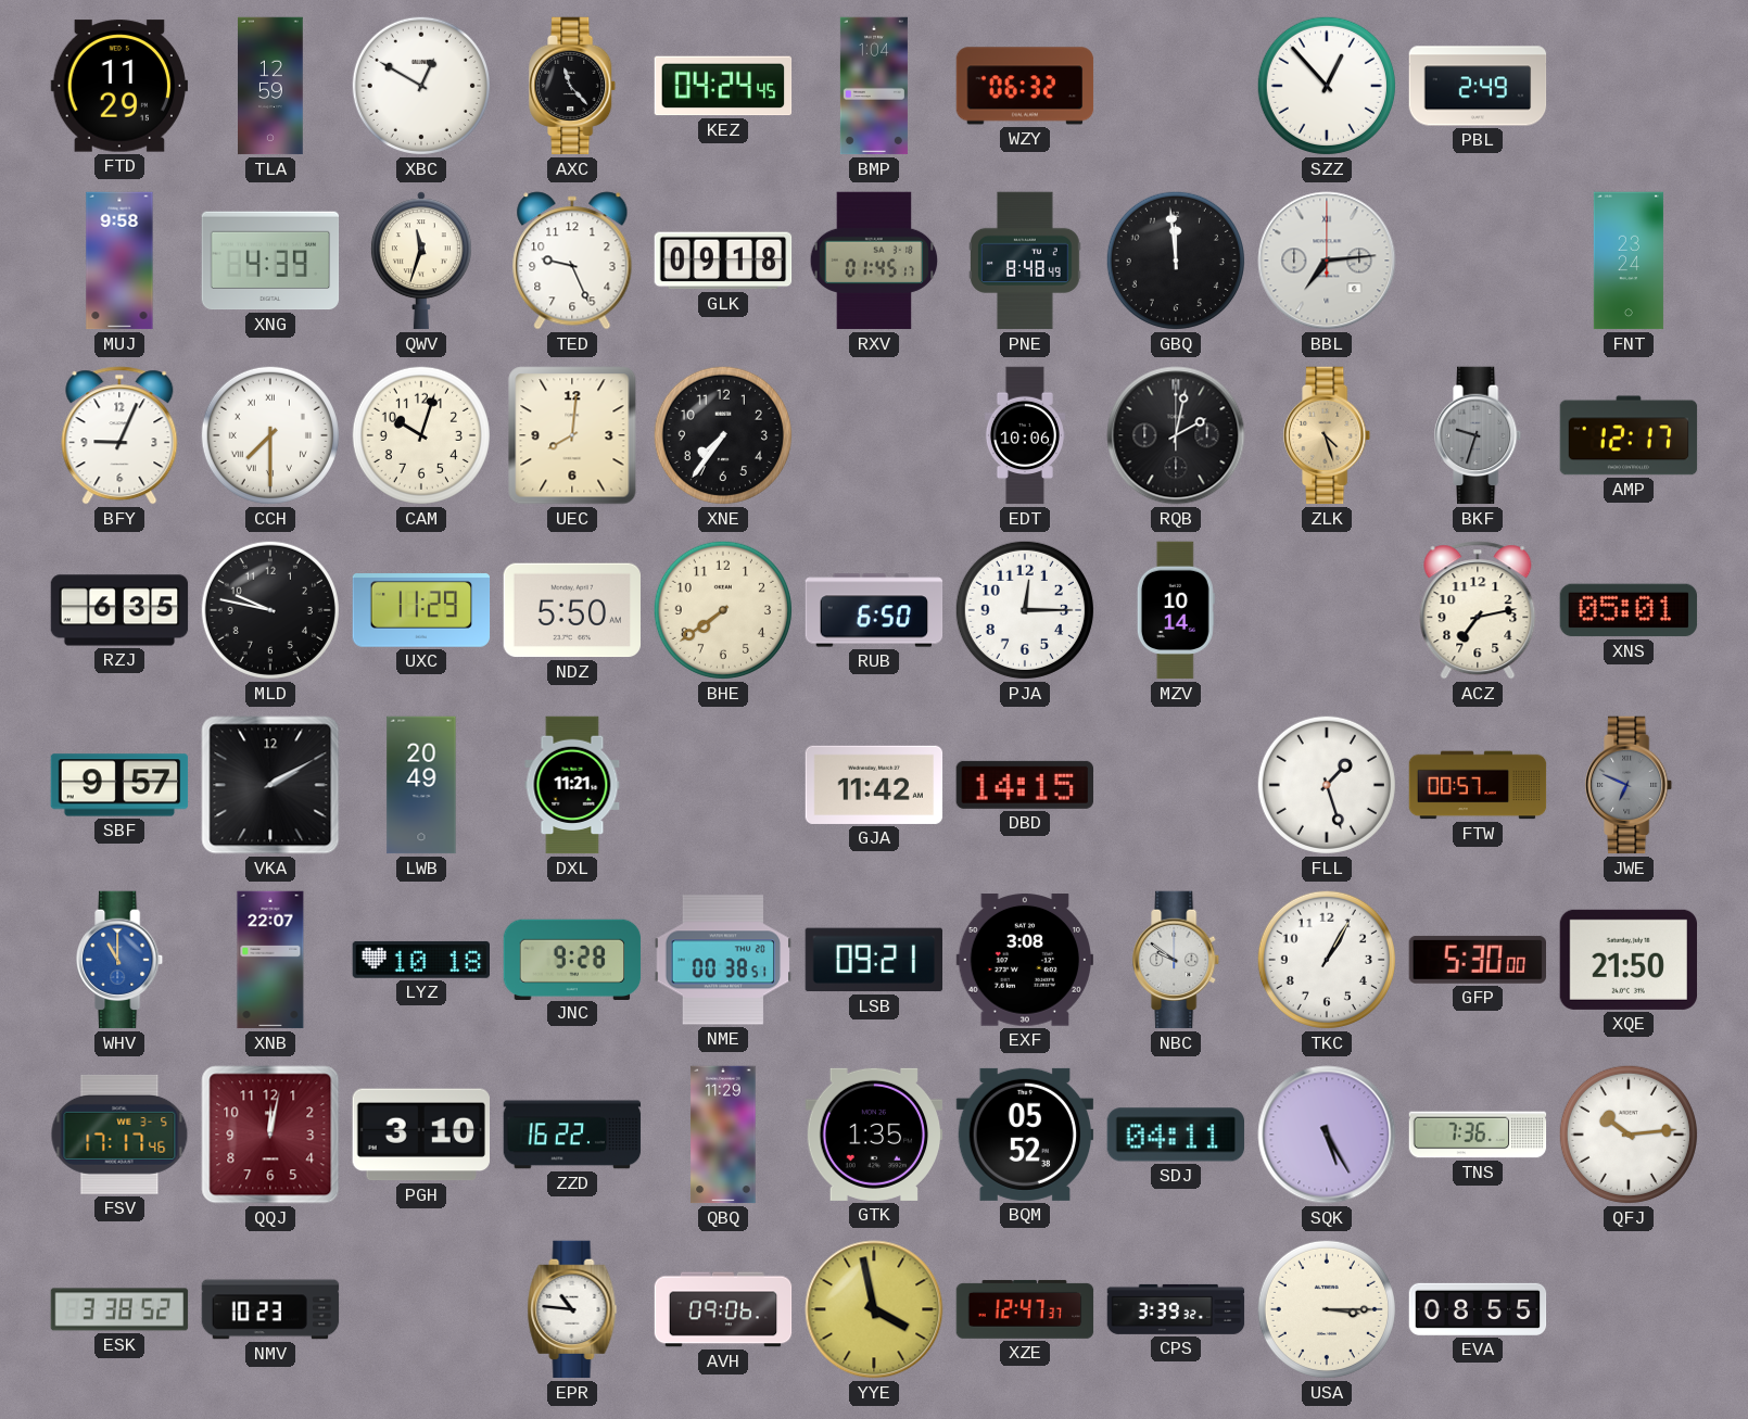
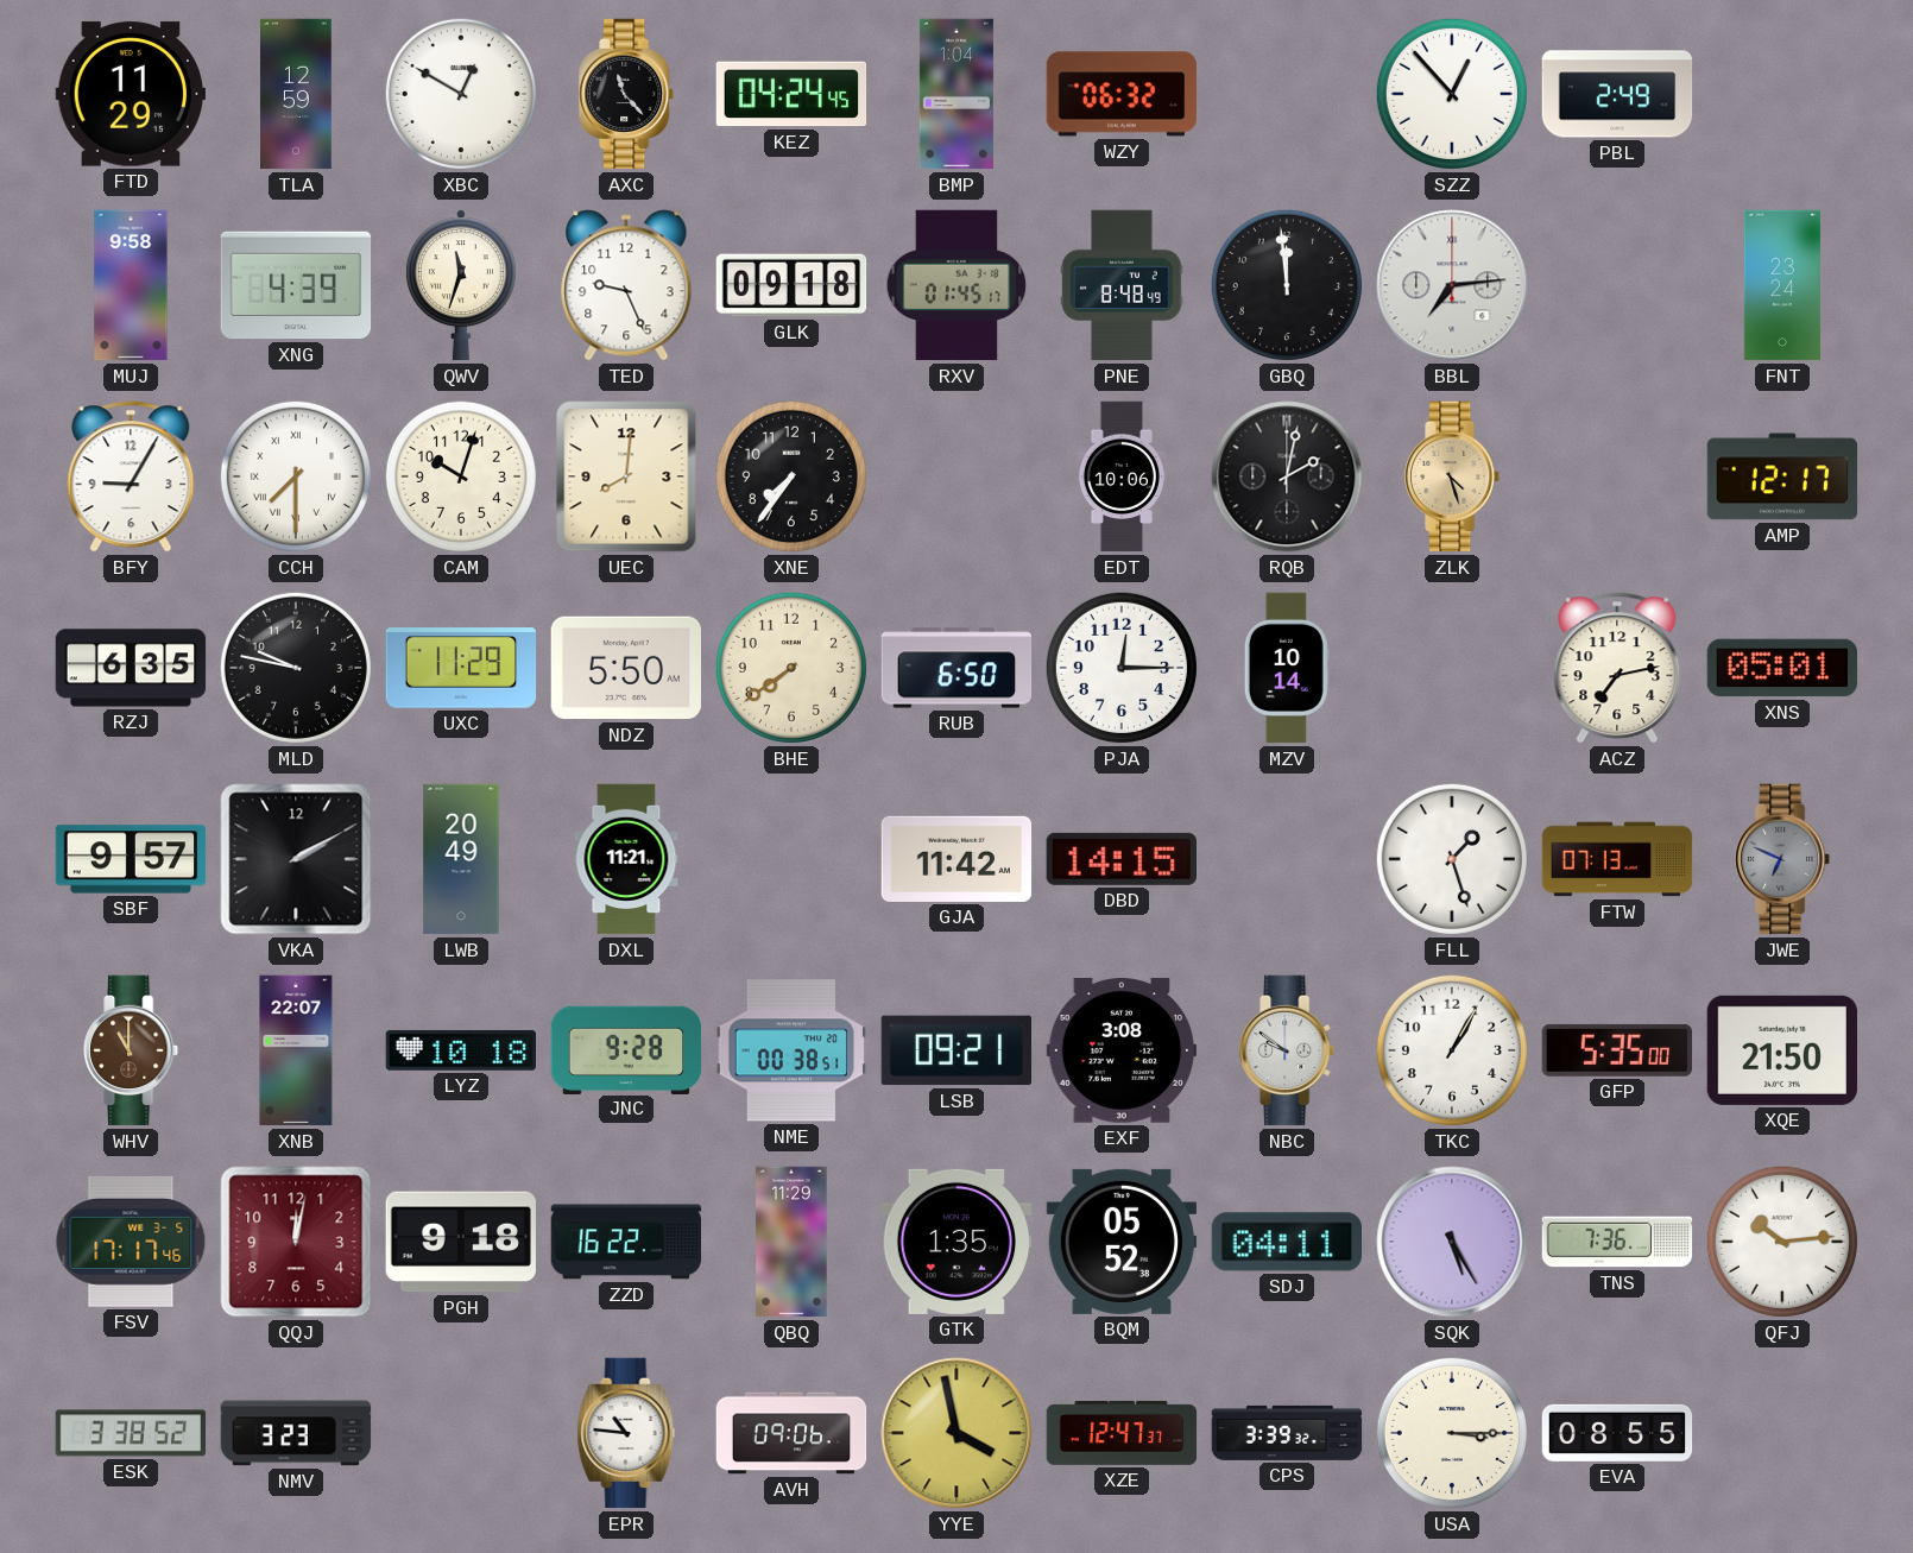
BFY: 9:04 -> 9:05 (131, 476)
BKF: 9:33 -> none (1479, 435)
FTW: 00:57 -> 07:13 (1617, 859)
WHV dial: blue -> brown (132, 1050)
GFP: 5:30 -> 5:35 (1616, 1050)
PGH: 3:10 -> 9:18 (461, 1242)
NMV: 10:23 -> 3:23 (296, 1433)
